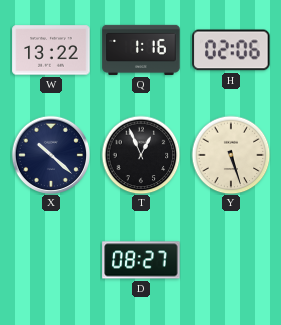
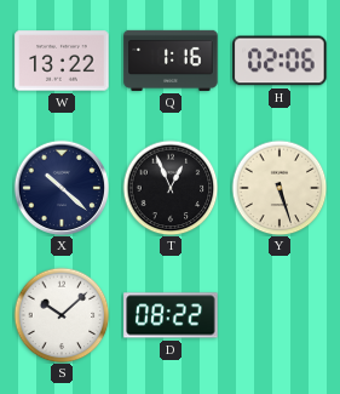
S: none -> 10:08 (62, 315)
D: 08:27 -> 08:22 (171, 315)
